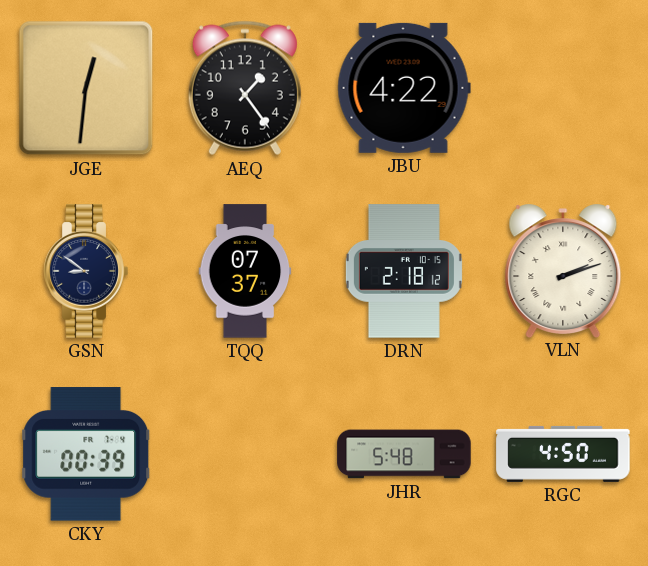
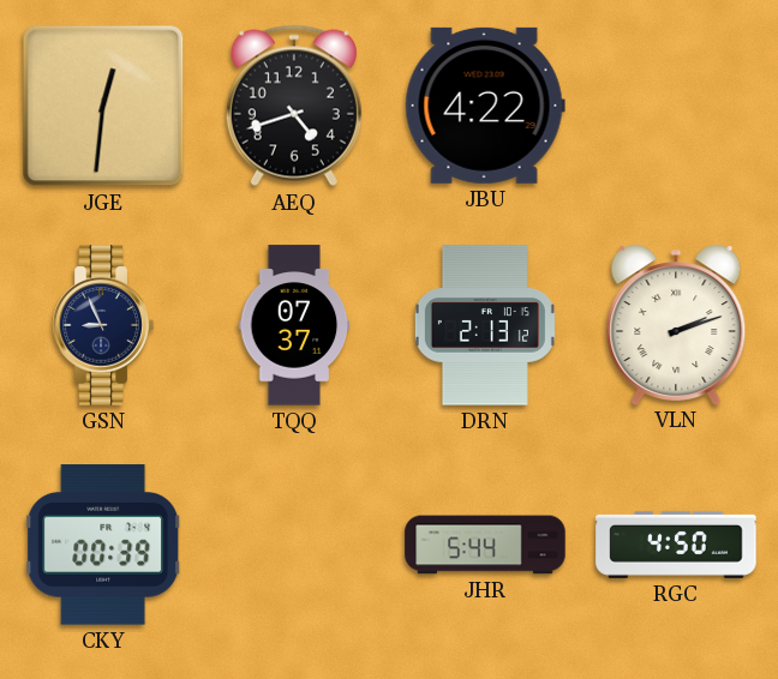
AEQ: 1:24 -> 4:42 (294, 106)
GSN: 8:51 -> 8:56 (103, 325)
DRN: 2:18 -> 2:13 (485, 325)
JHR: 5:48 -> 5:44 (485, 545)
